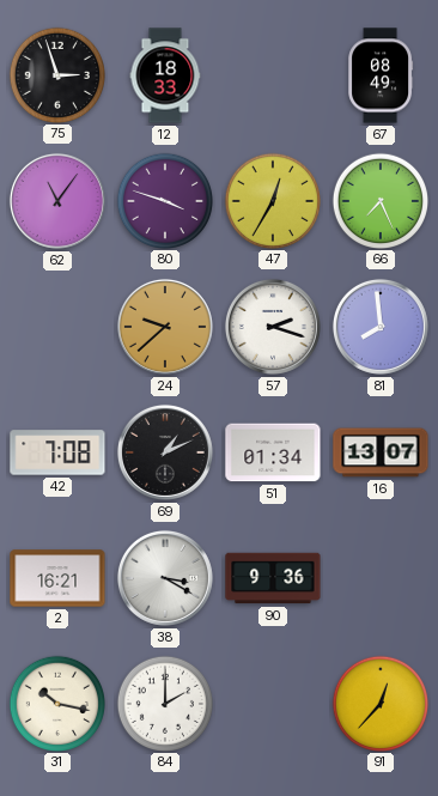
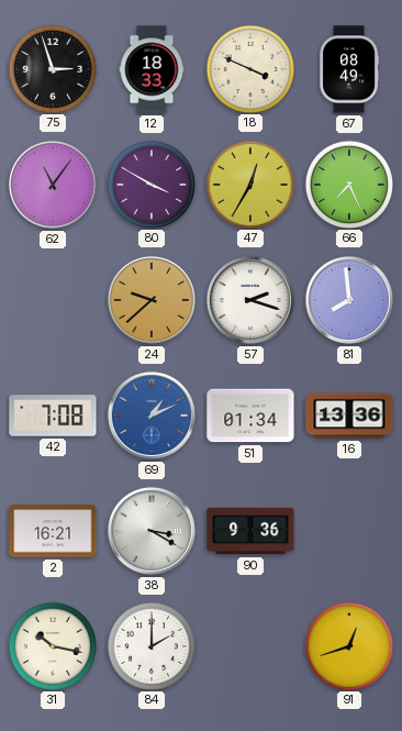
18: none -> 3:49 (249, 68)
80: 3:48 -> 3:50 (150, 184)
69 dial: black -> blue (152, 416)
16: 13:07 -> 13:36 (349, 416)
91: 12:37 -> 12:42 (348, 645)
